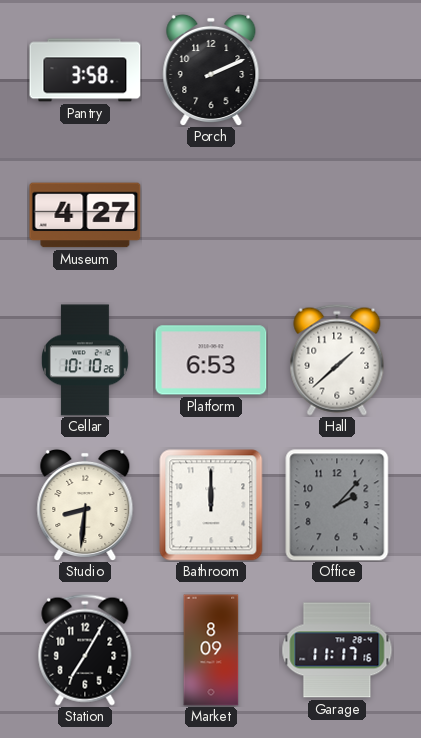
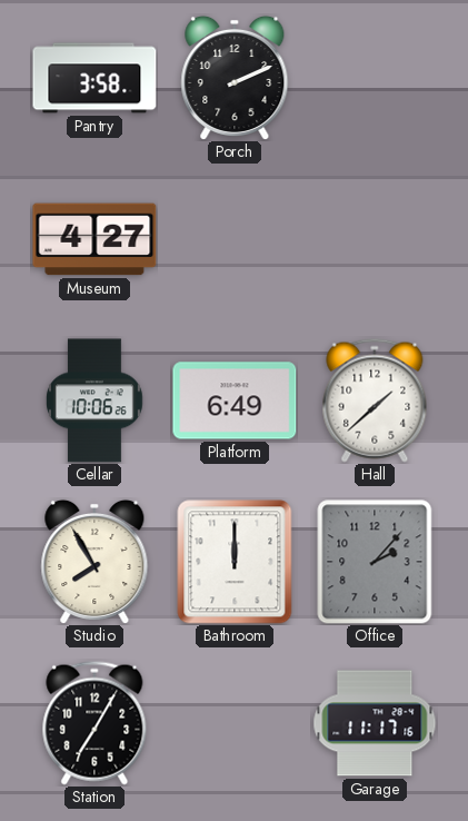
Cellar: 10:10 -> 10:06 (94, 400)
Platform: 6:53 -> 6:49 (235, 400)
Studio: 8:31 -> 7:55 (94, 561)
Market: 8:09 -> none (211, 650)
